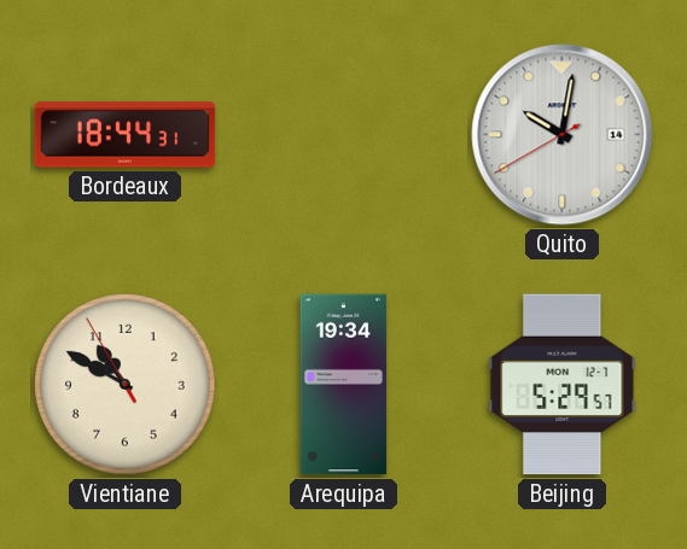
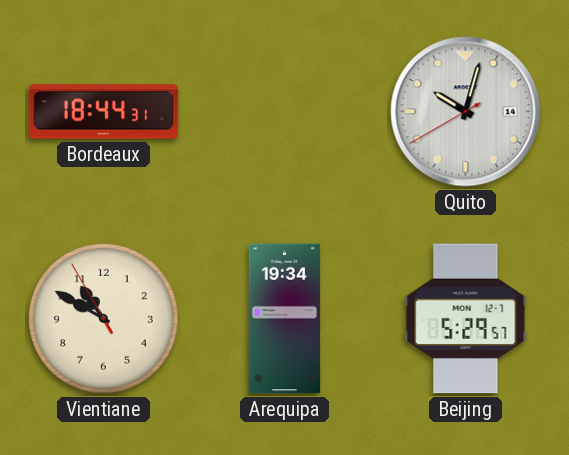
Quito: 10:01 -> 10:02 (466, 112)
